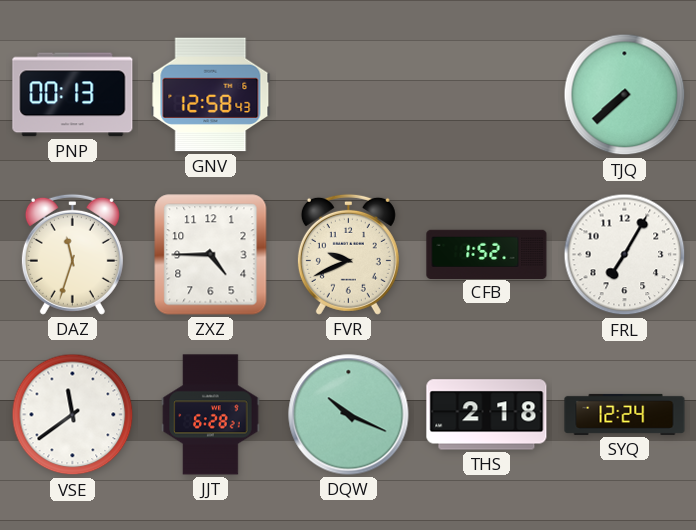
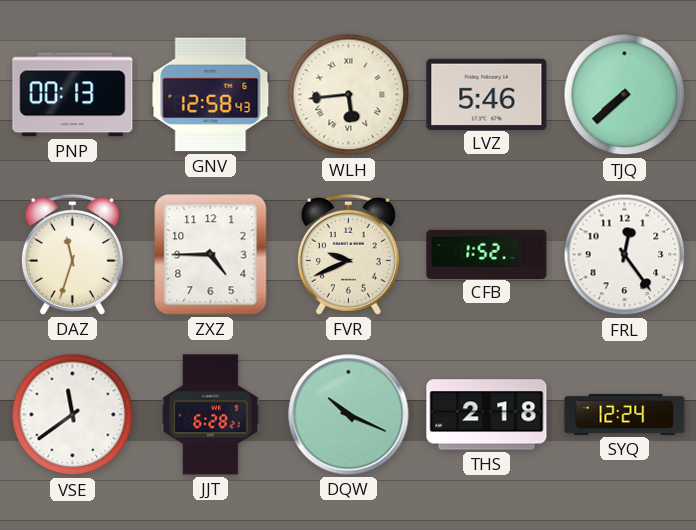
WLH: none -> 5:44 (349, 95)
LVZ: none -> 5:46 (487, 94)
FRL: 7:05 -> 12:24 (625, 255)
